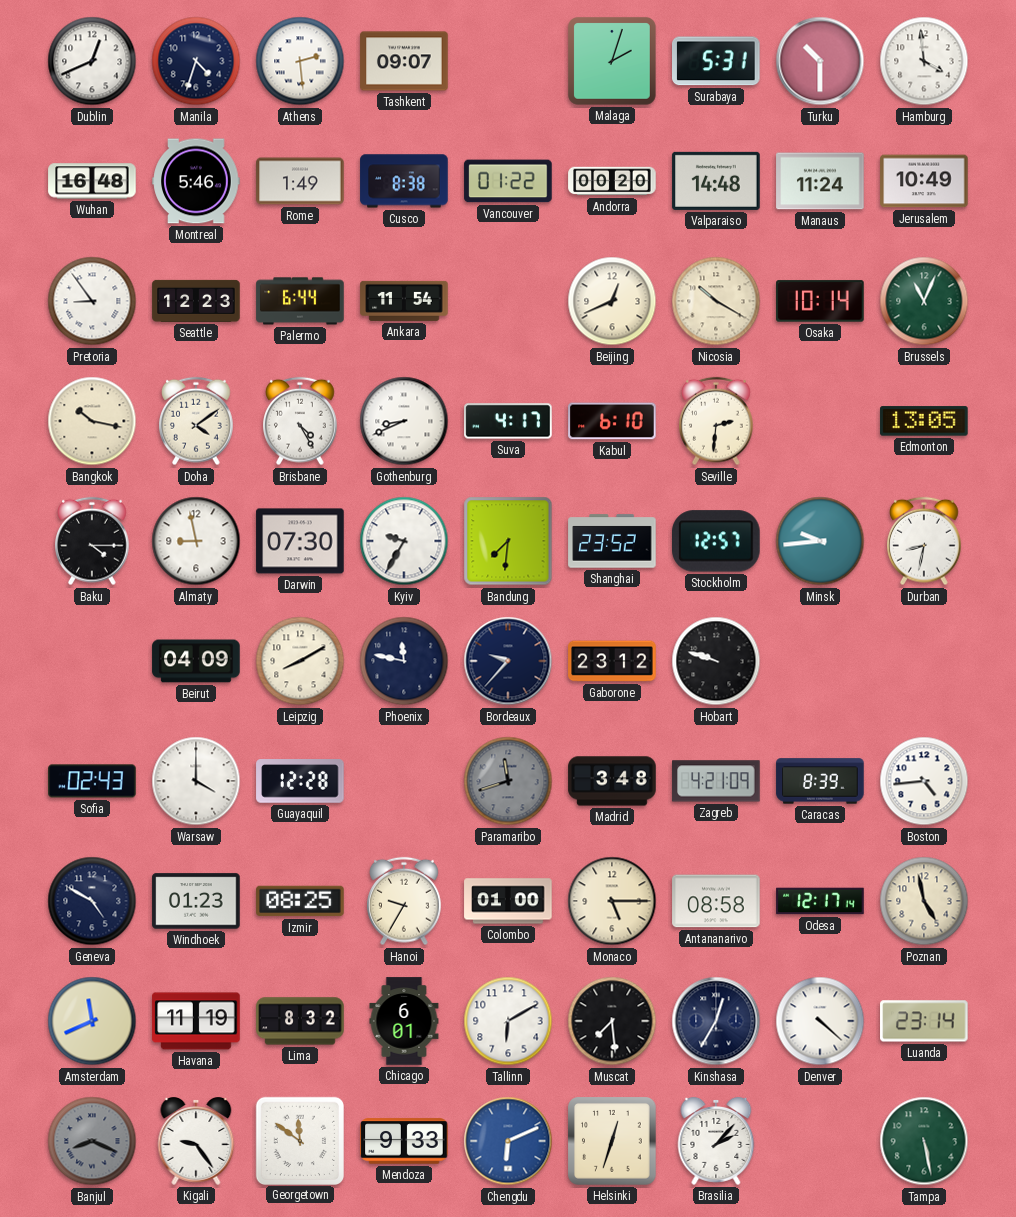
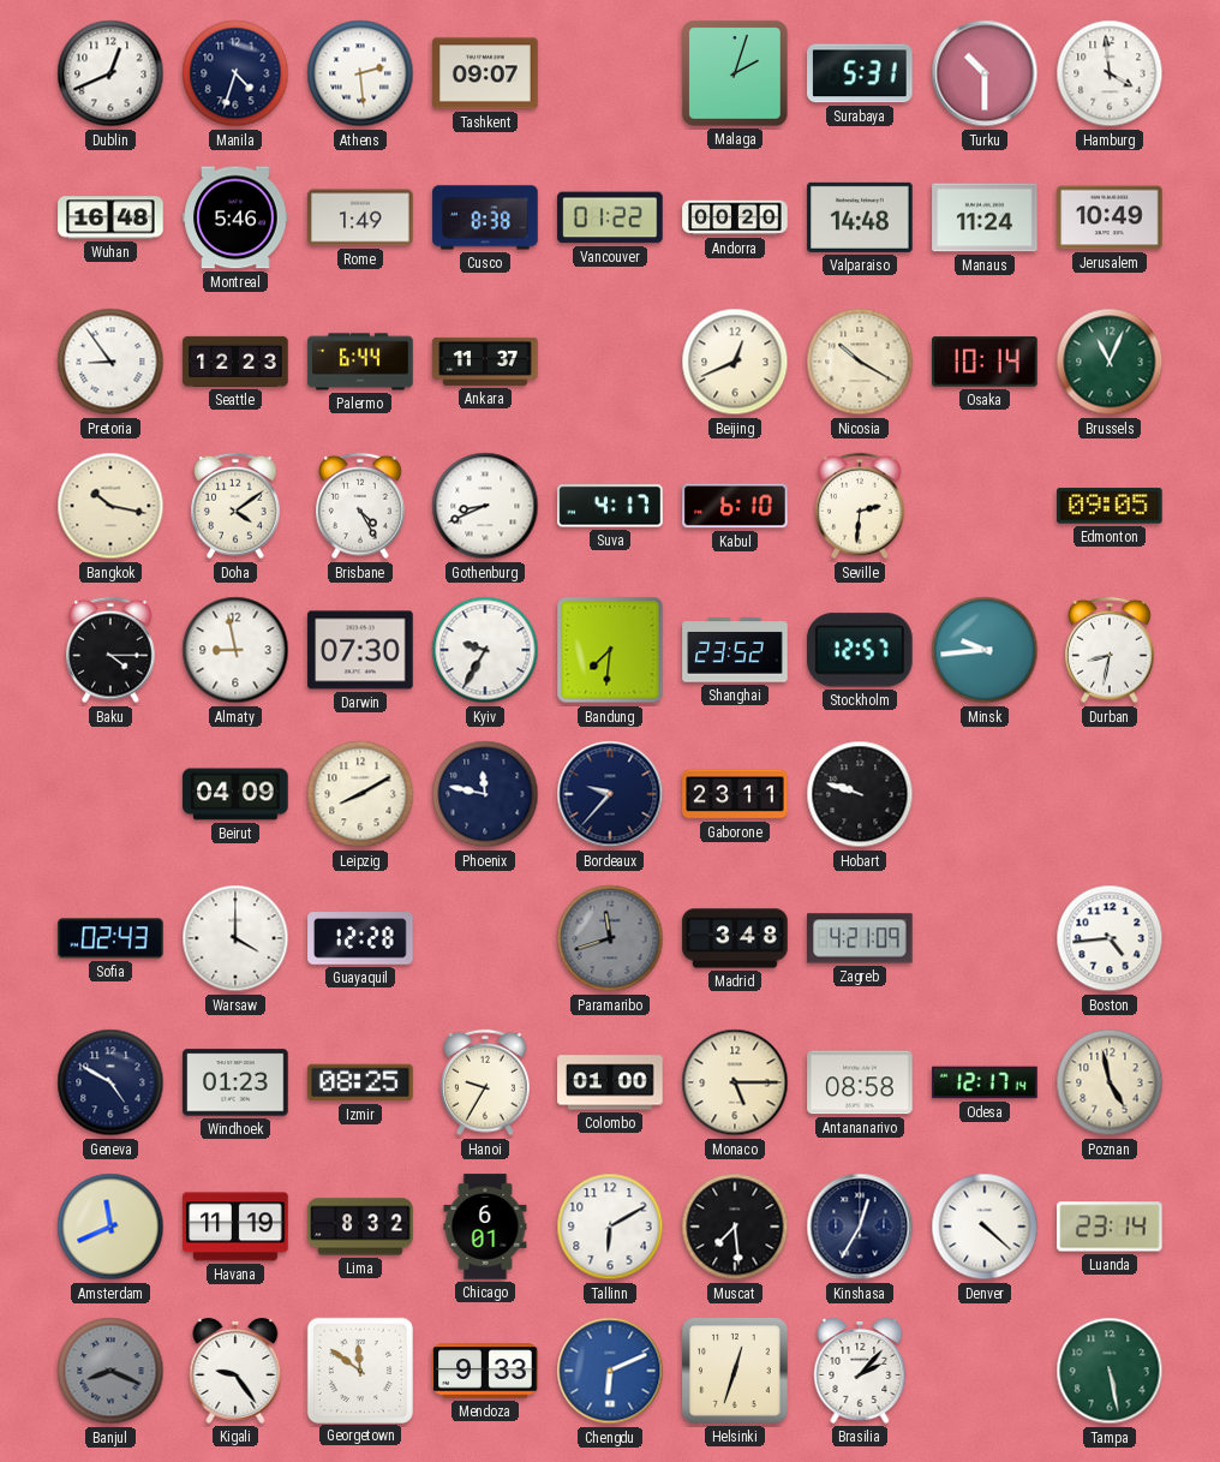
Ankara: 11:54 -> 11:37 (485, 362)
Edmonton: 13:05 -> 09:05 (1110, 506)
Gaborone: 23:12 -> 23:11 (735, 794)
Caracas: 8:39 -> none (820, 781)
